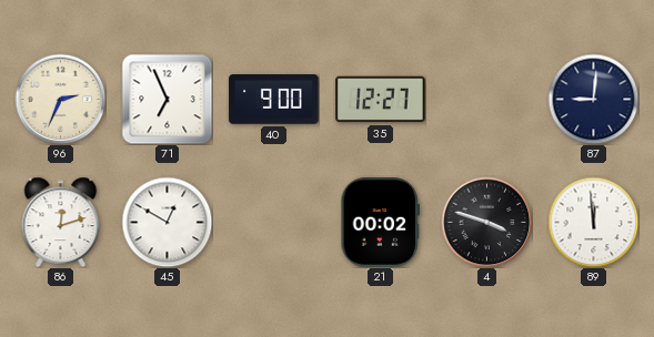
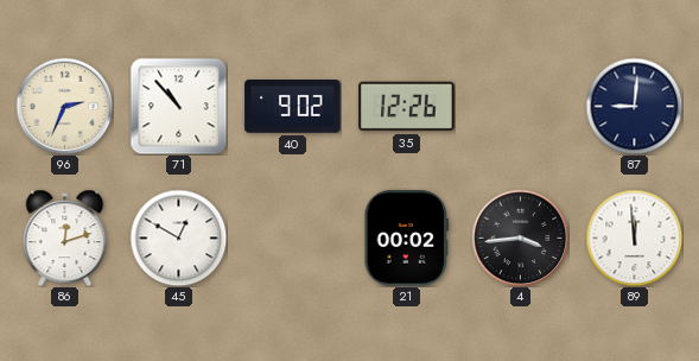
71: 6:56 -> 10:53 (178, 106)
40: 9:00 -> 9:02 (293, 107)
35: 12:27 -> 12:26 (407, 107)
4: 3:48 -> 3:44 (520, 237)
